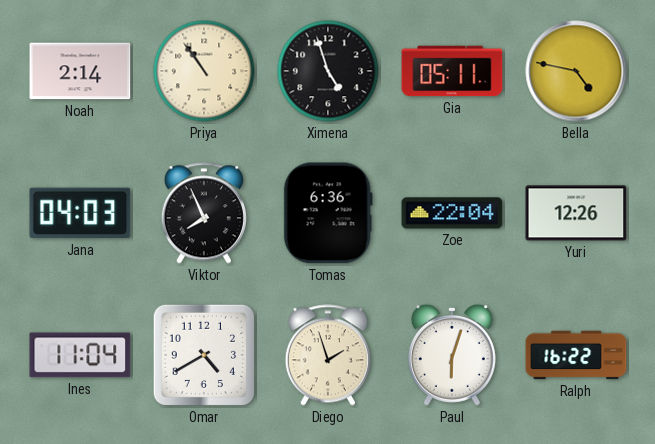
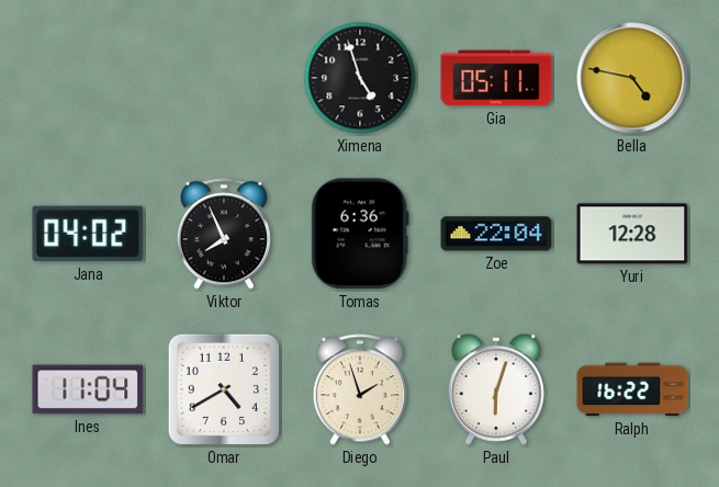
Noah: 2:14 -> none (80, 71)
Priya: 10:54 -> none (204, 71)
Jana: 04:03 -> 04:02 (88, 234)
Yuri: 12:26 -> 12:28 (632, 234)
